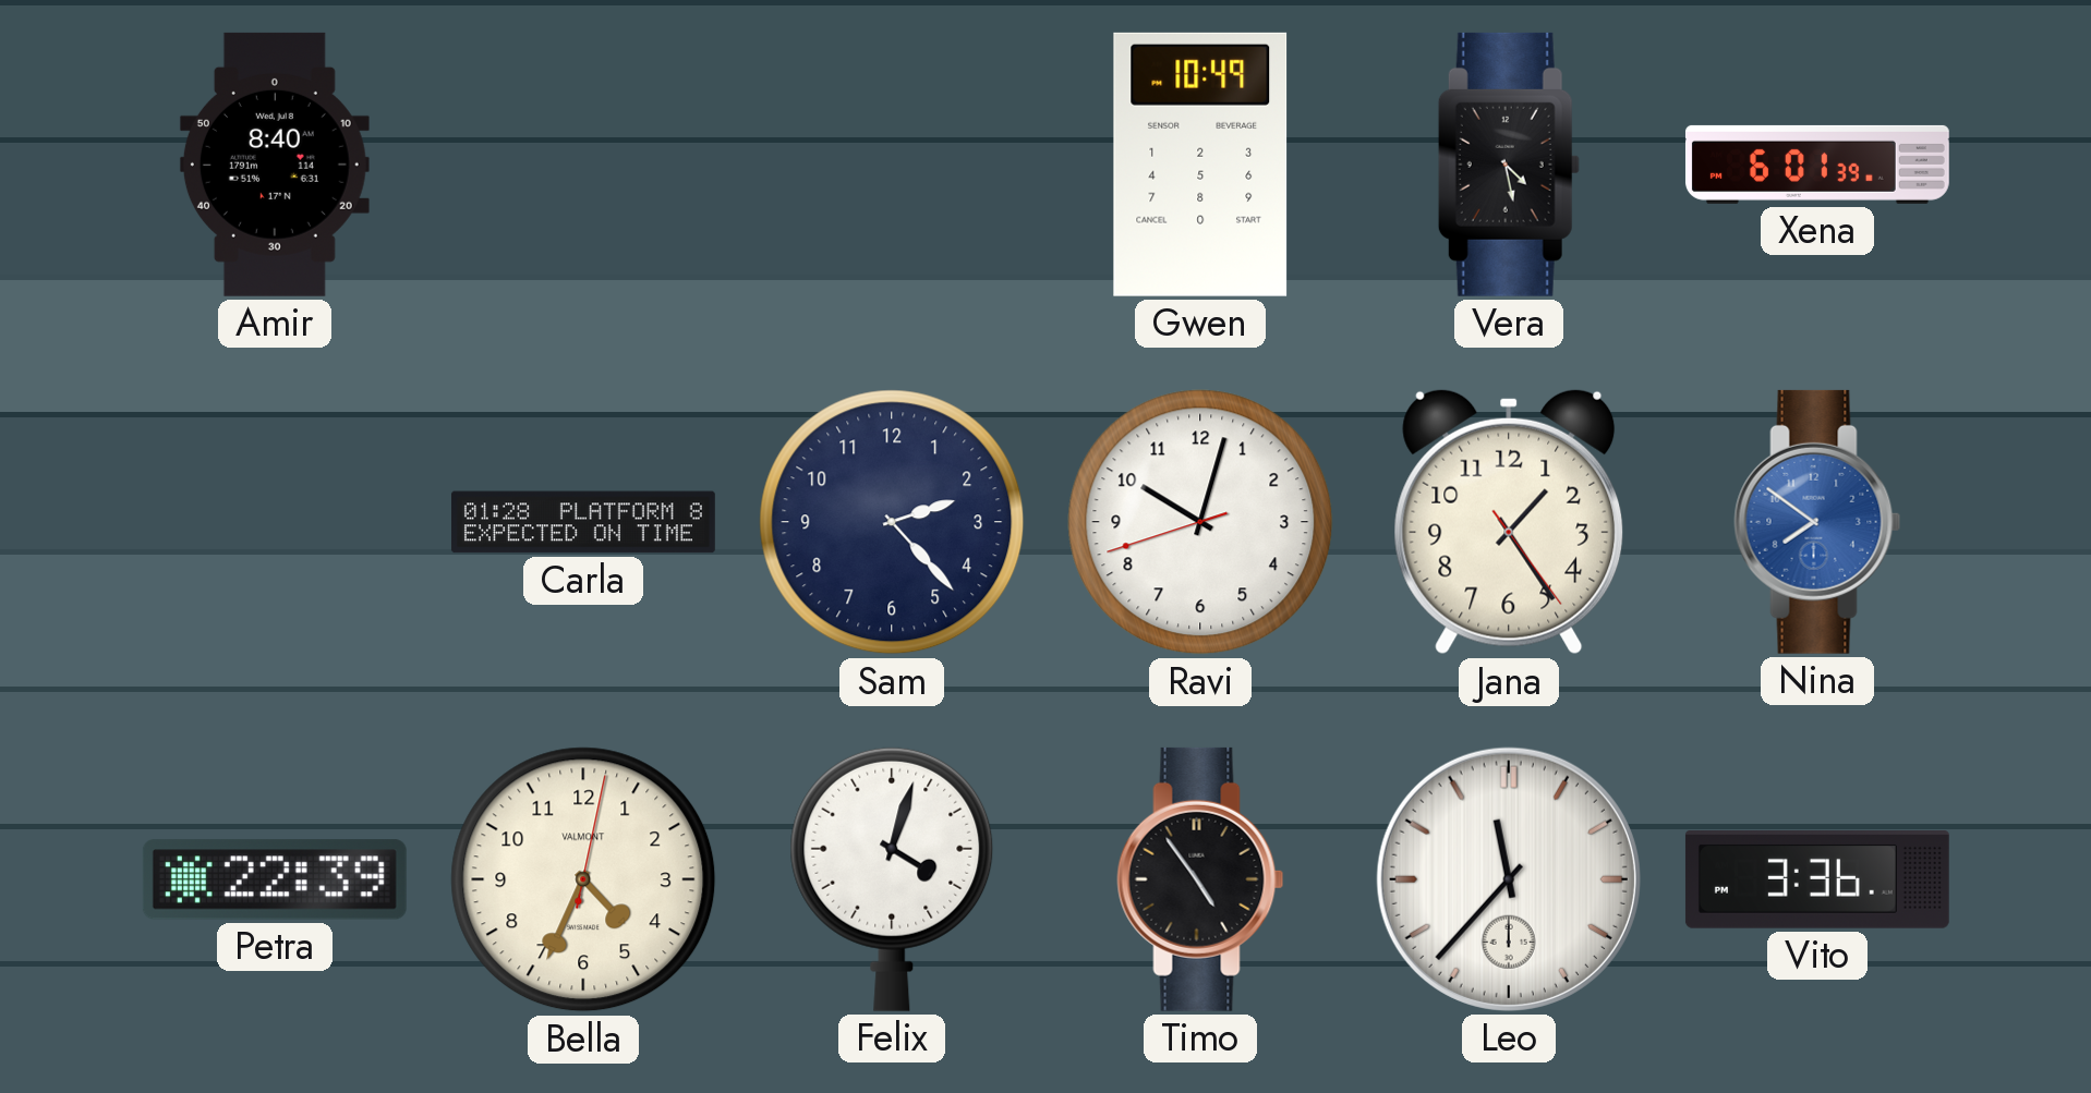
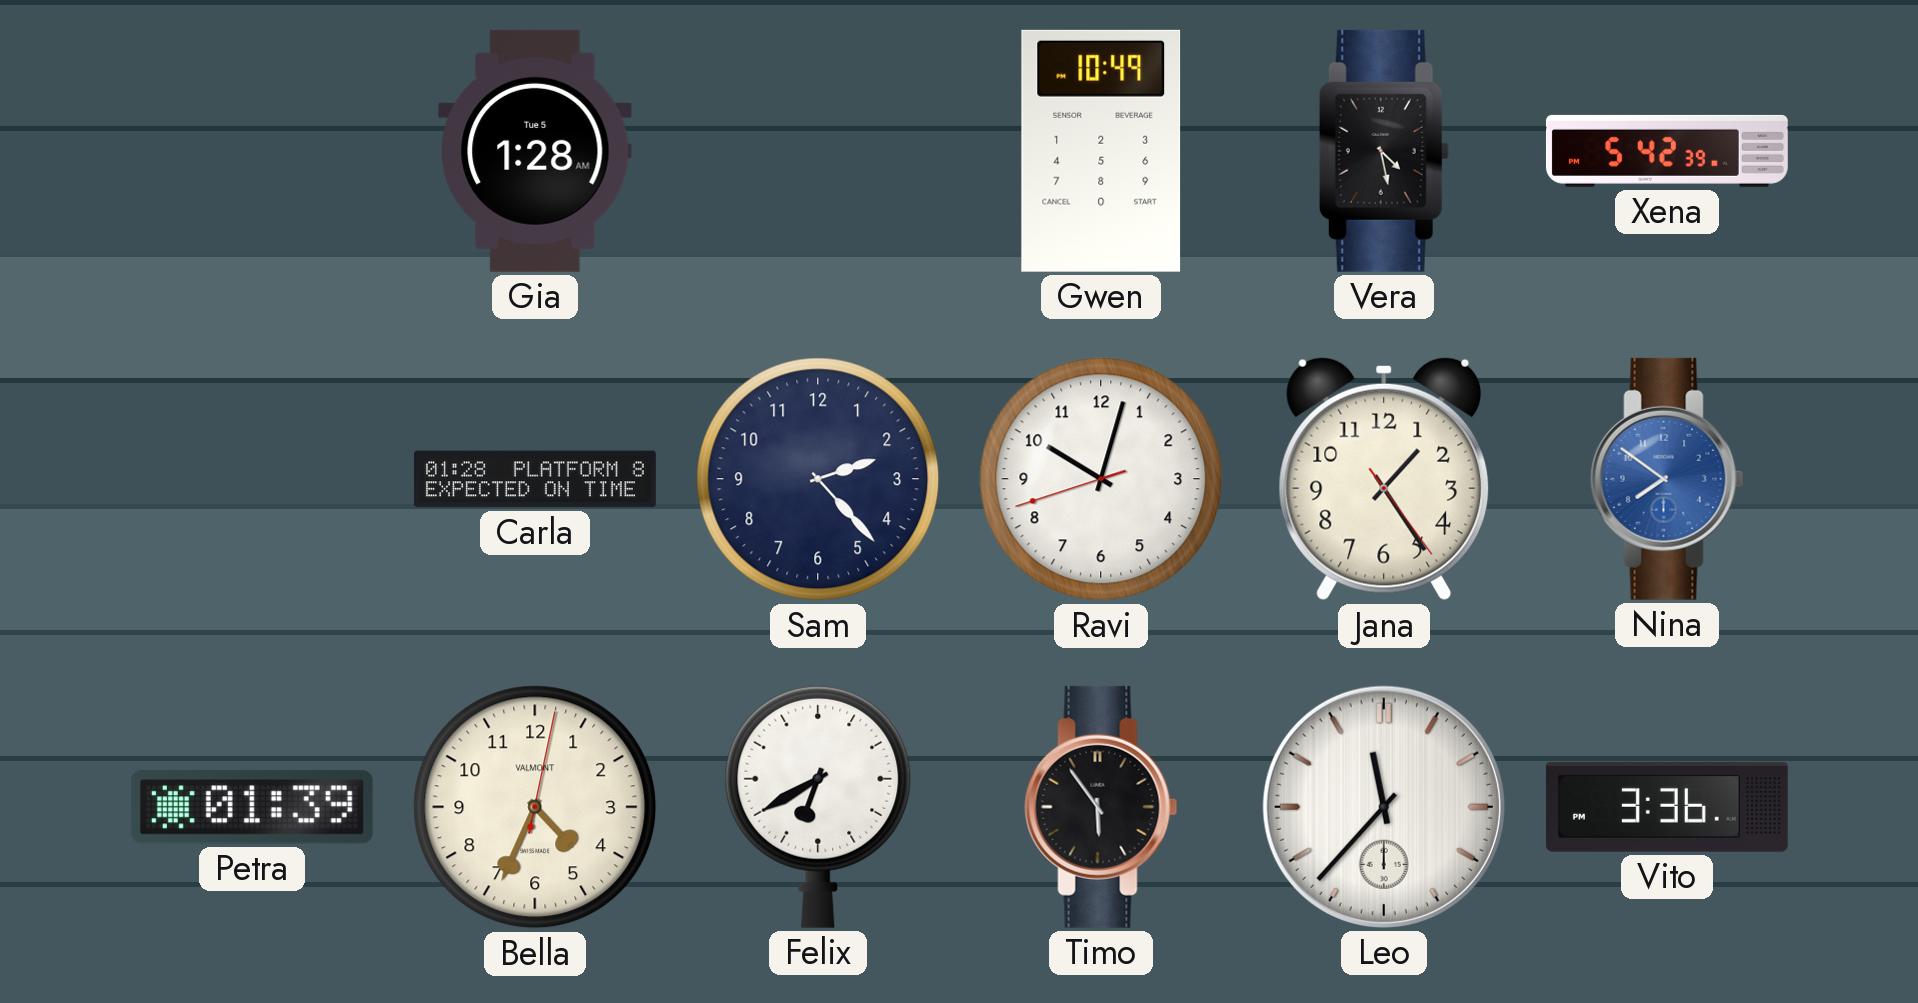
Amir: 8:40 -> none (275, 165)
Gia: none -> 1:28 (535, 151)
Xena: 6:01 -> 5:42 (1667, 151)
Petra: 22:39 -> 01:39 (252, 807)
Felix: 4:03 -> 6:40 (818, 807)
Timo: 4:54 -> 5:54 (1101, 807)
